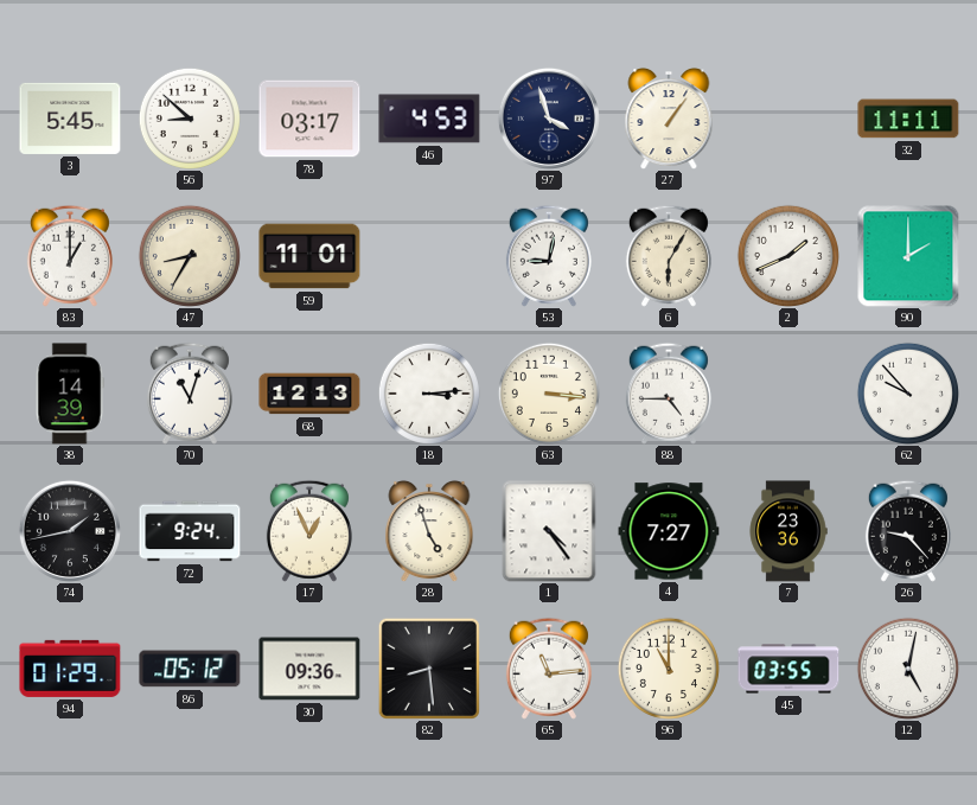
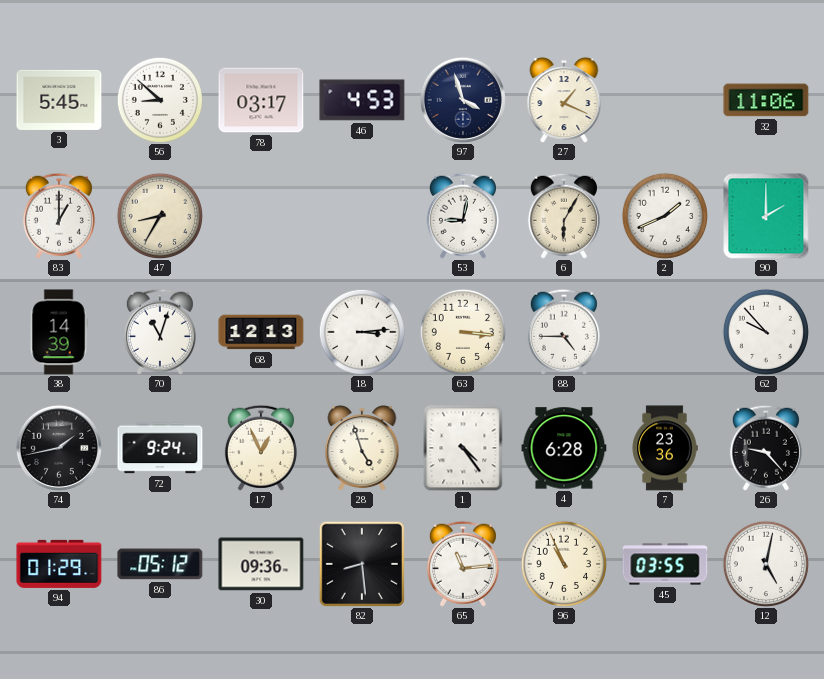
27: 1:06 -> 1:19 (564, 100)
32: 11:11 -> 11:06 (766, 100)
59: 11:01 -> none (309, 256)
4: 7:27 -> 6:28 (564, 448)
96: 11:00 -> 10:56 (564, 564)
